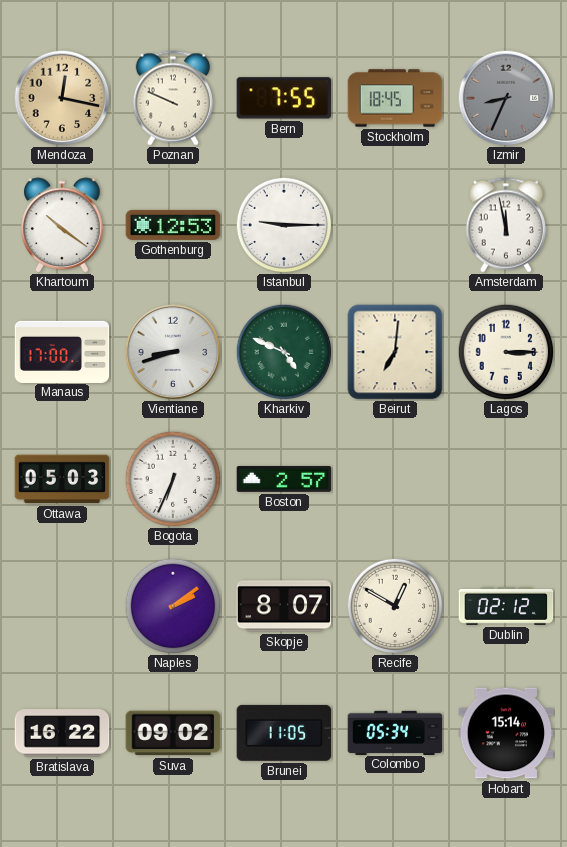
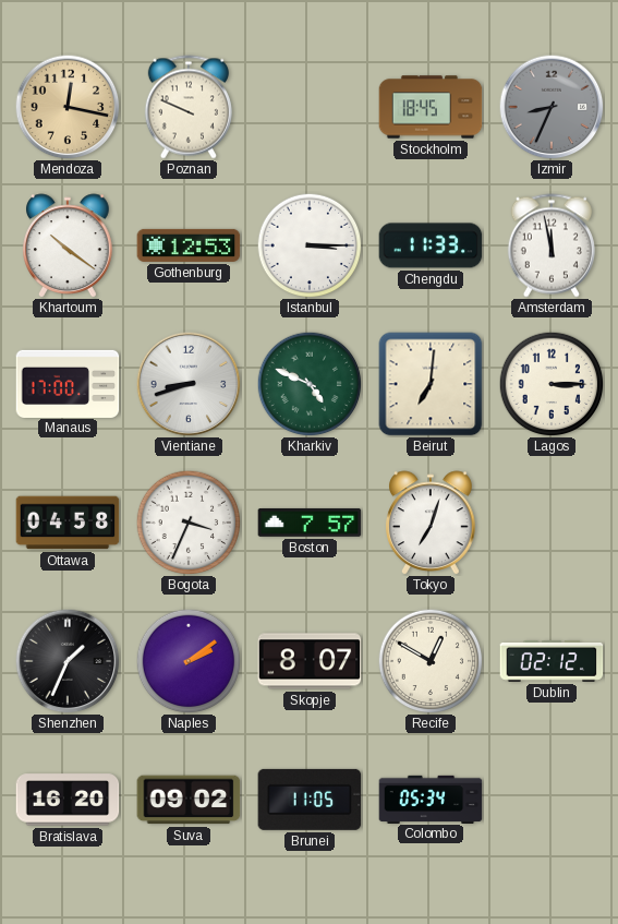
Bern: 7:55 -> none (284, 98)
Istanbul: 9:15 -> 3:15 (310, 245)
Chengdu: none -> 11:33 (431, 245)
Ottawa: 05:03 -> 04:58 (68, 523)
Bogota: 6:34 -> 3:34 (189, 523)
Boston: 2:57 -> 7:57 (310, 523)
Tokyo: none -> 7:03 (432, 523)
Shenzhen: none -> 1:34 (68, 661)
Bratislava: 16:22 -> 16:20 (68, 800)
Hobart: 15:14 -> none (506, 733)
